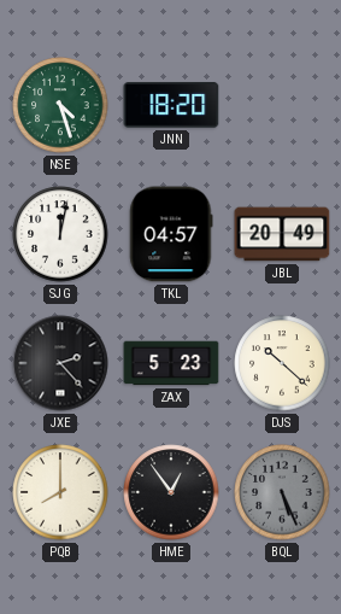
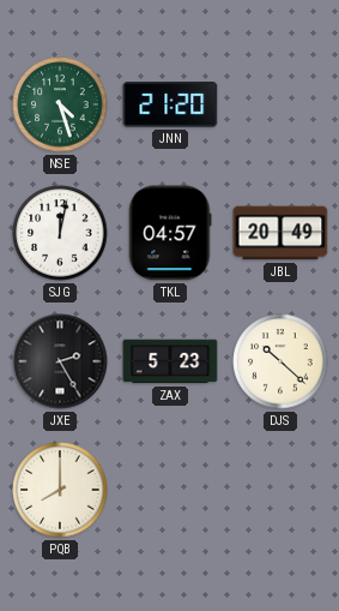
JNN: 18:20 -> 21:20 (170, 104)
JXE: 2:23 -> 2:25 (60, 361)
HME: 12:54 -> none (171, 492)
BQL: 5:26 -> none (282, 492)
